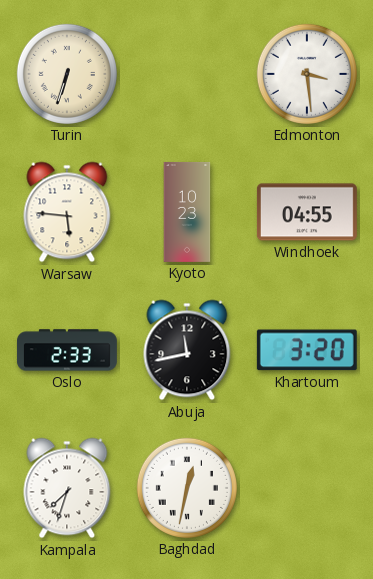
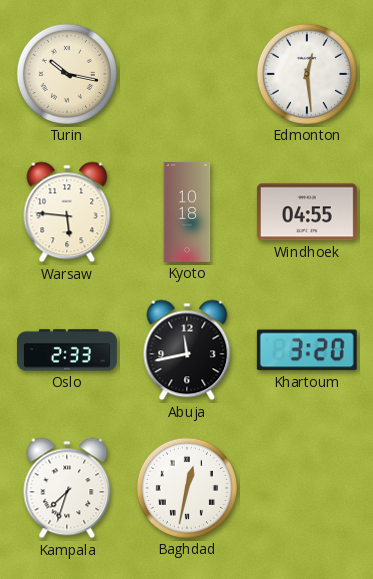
Turin: 6:33 -> 10:17 (67, 74)
Edmonton: 3:29 -> 12:29 (307, 74)
Kyoto: 10:23 -> 10:18 (187, 212)
